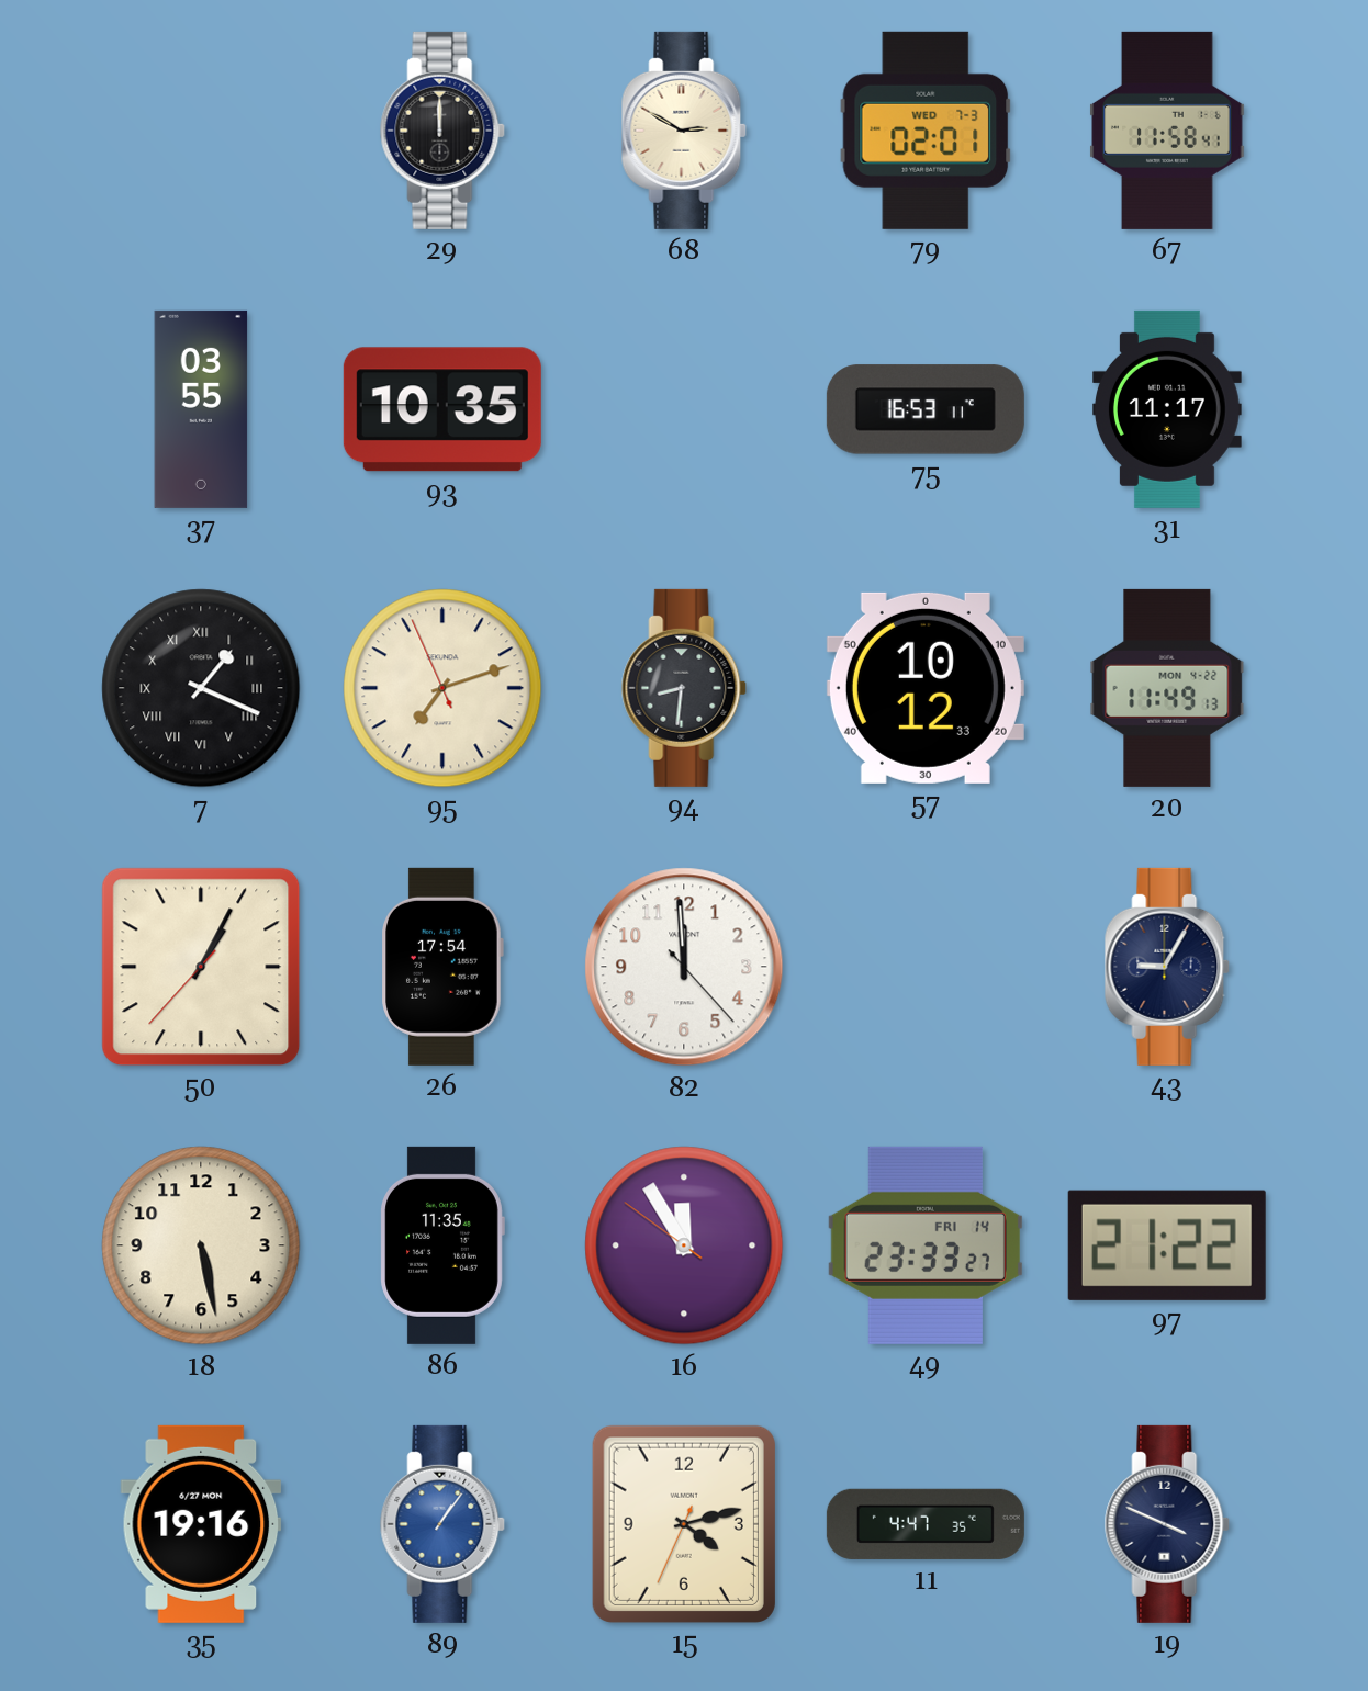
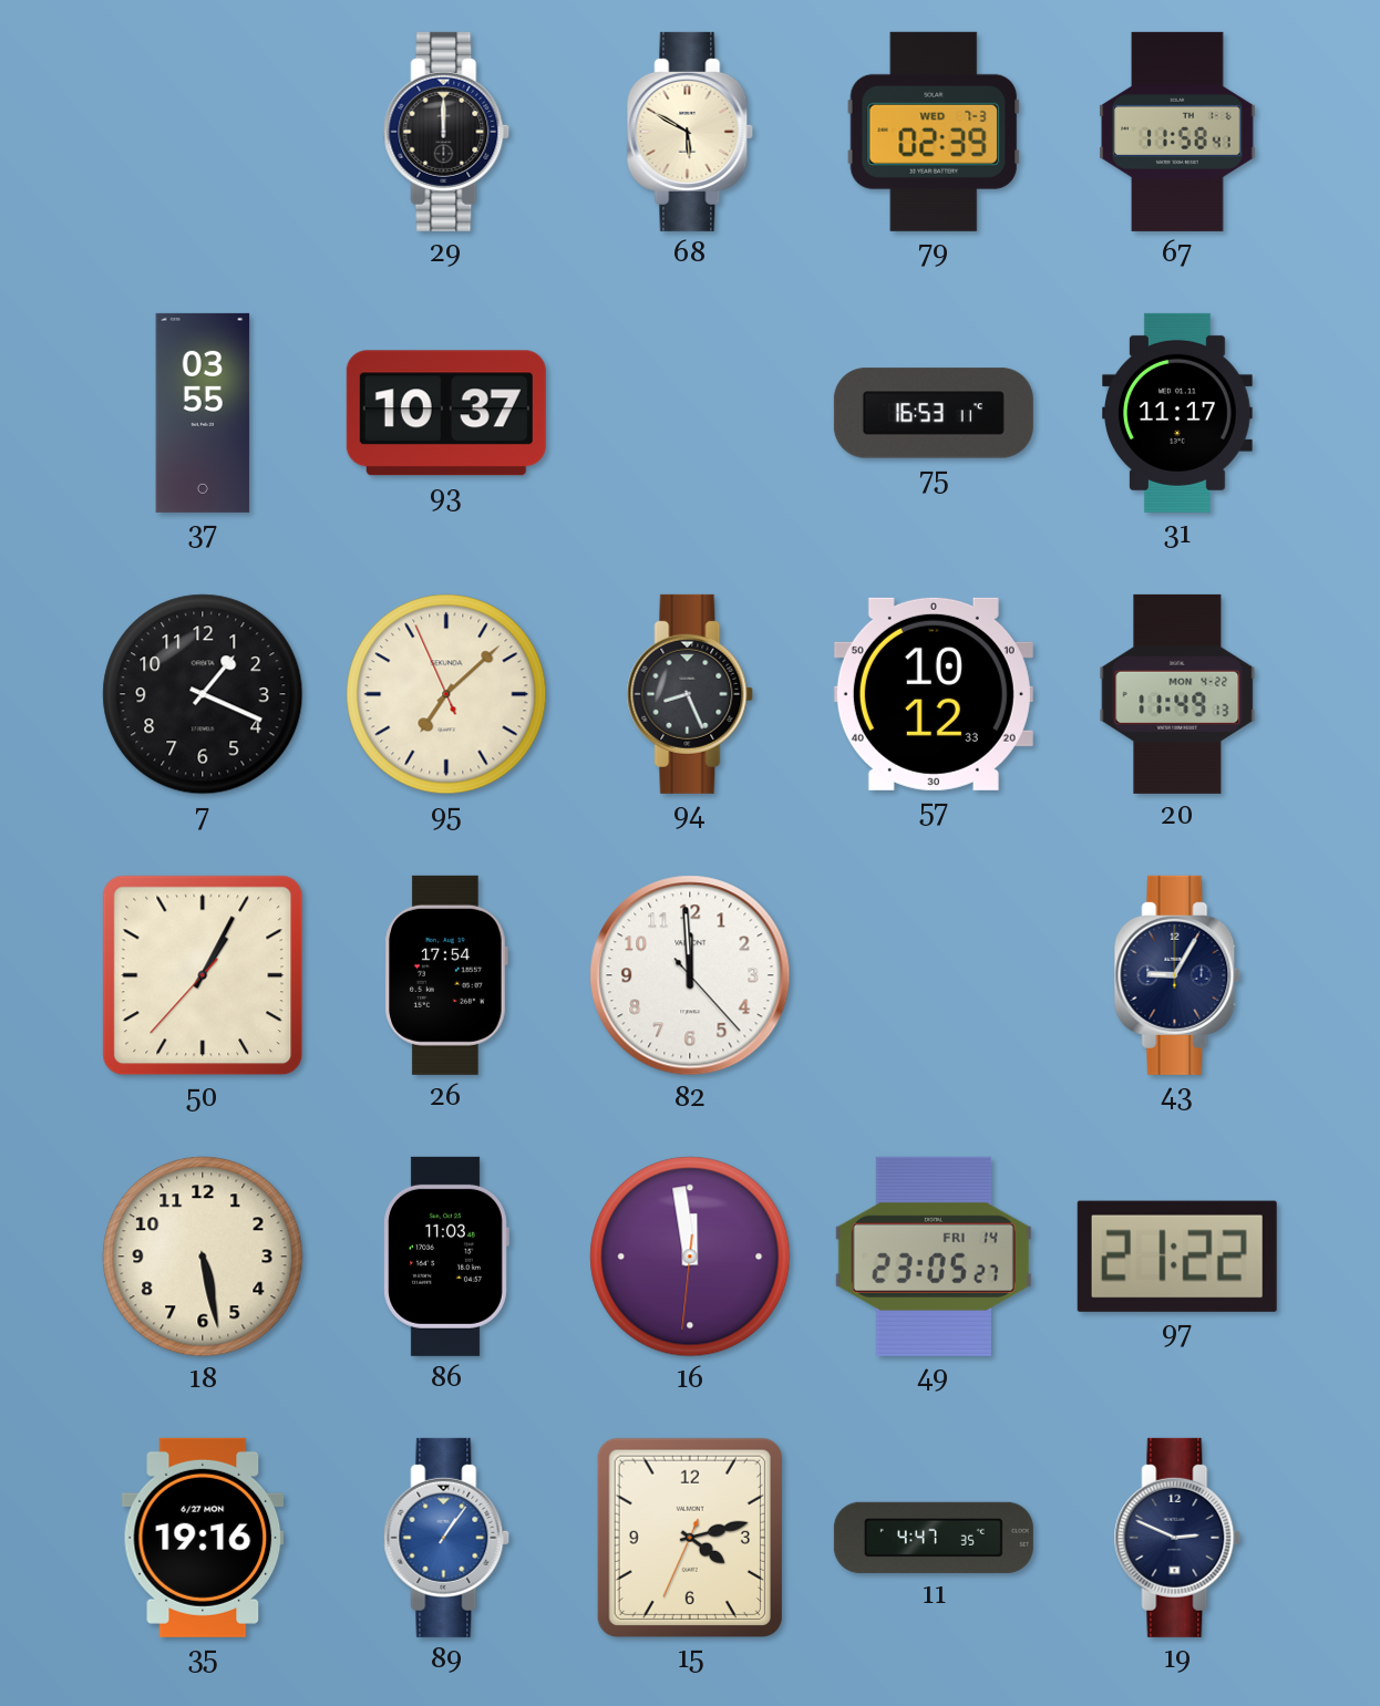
68: 2:50 -> 5:50 (690, 132)
79: 02:01 -> 02:39 (934, 132)
93: 10:35 -> 10:37 (446, 413)
7 numerals: Roman -> Arabic (203, 694)
95: 7:11 -> 7:07 (446, 694)
94: 8:31 -> 8:26 (690, 694)
86: 11:35 -> 11:03 (446, 1257)
16: 11:54 -> 11:58 (690, 1257)
49: 23:33 -> 23:05 (934, 1257)
19: 3:49 -> 2:49 (1177, 1538)
